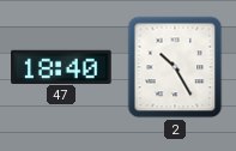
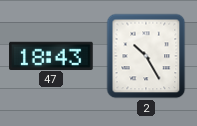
47: 18:40 -> 18:43 (51, 55)
